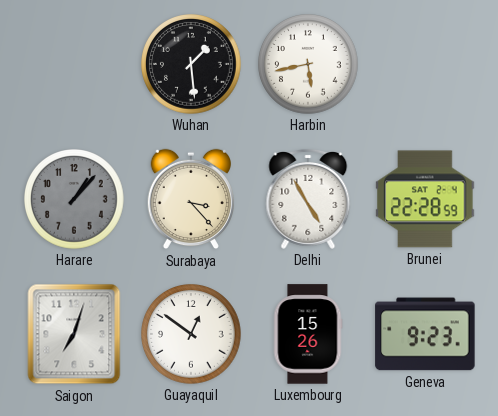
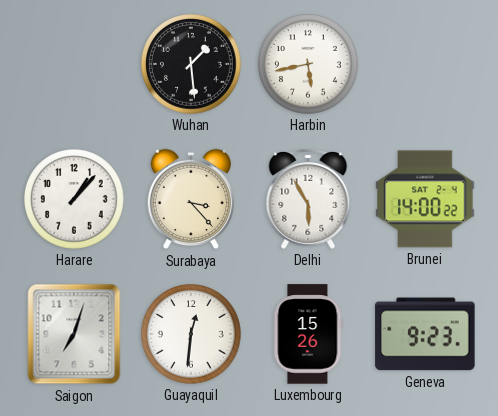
Harare dial: grey -> white (74, 199)
Delhi: 4:55 -> 5:55 (308, 199)
Brunei: 22:28 -> 14:00 (425, 199)
Guayaquil: 12:51 -> 12:31 (191, 334)
